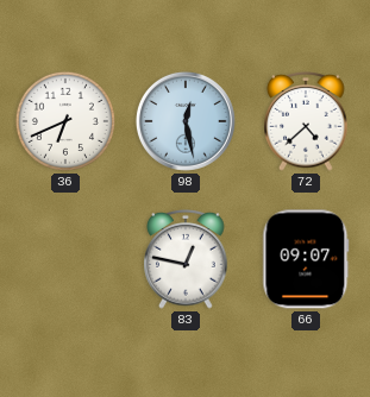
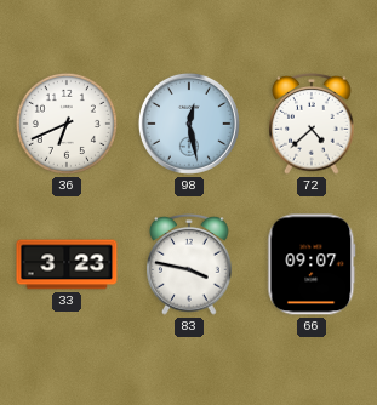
33: none -> 3:23 (67, 264)
83: 12:47 -> 3:47 (189, 266)
